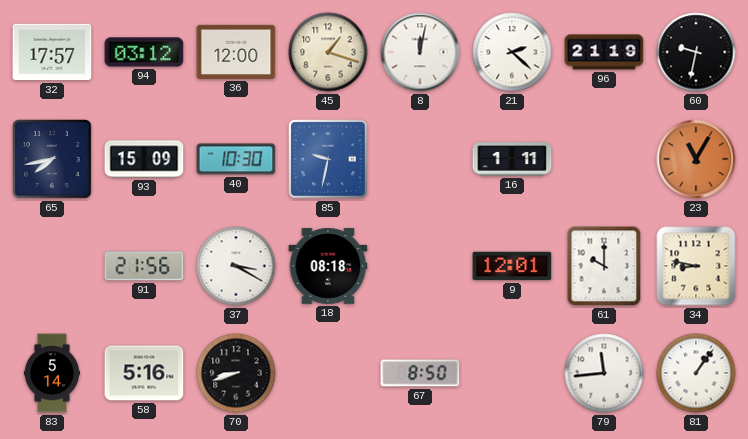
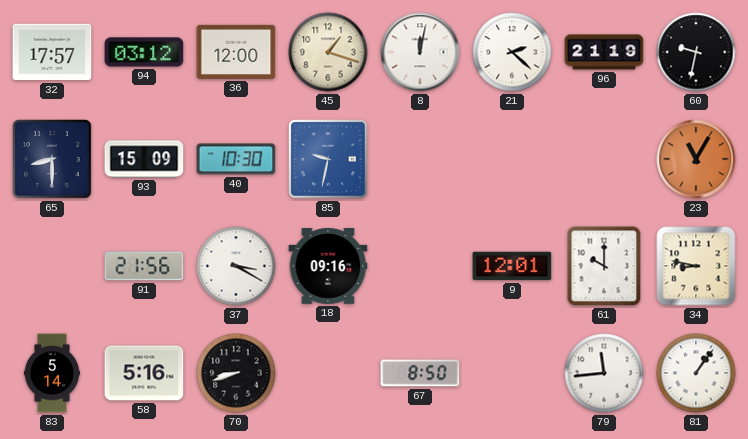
65: 7:43 -> 8:30 (52, 159)
16: 1:11 -> none (512, 159)
18: 08:18 -> 09:16 (328, 267)
